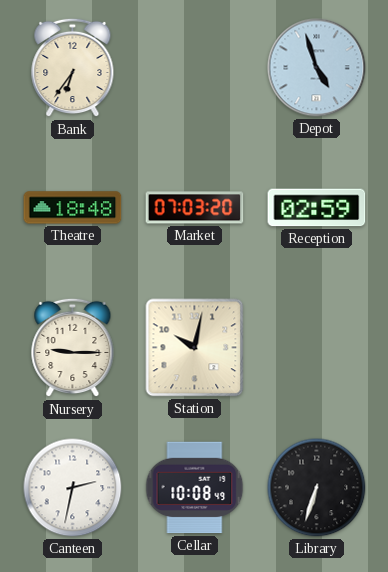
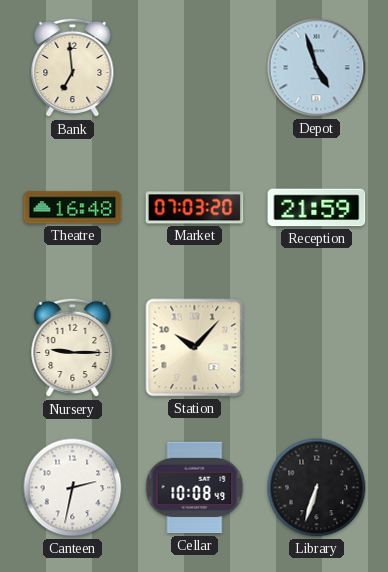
Bank: 6:36 -> 6:59 (73, 68)
Theatre: 18:48 -> 16:48 (73, 208)
Reception: 02:59 -> 21:59 (317, 208)
Station: 10:02 -> 10:07 (195, 348)
